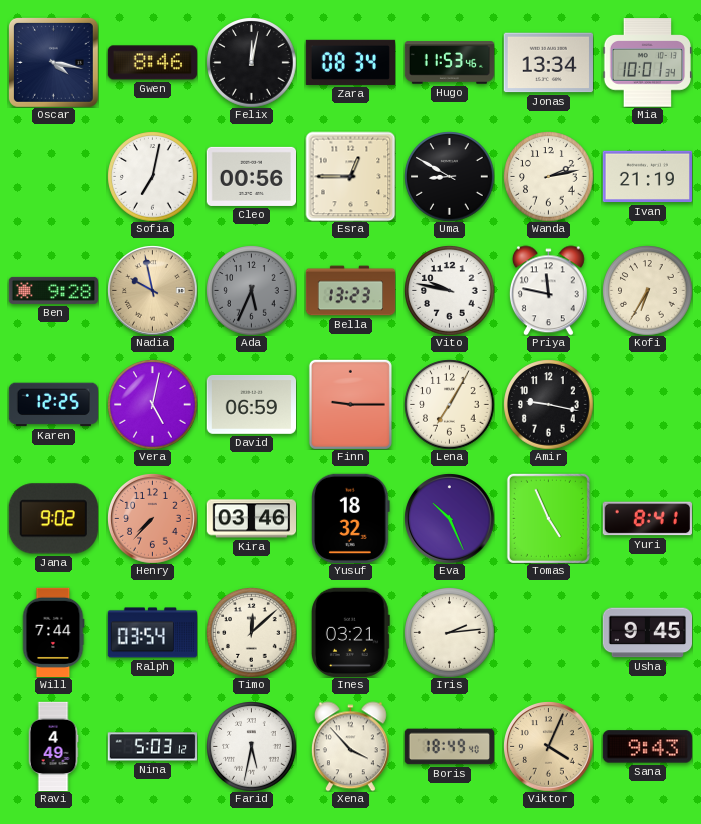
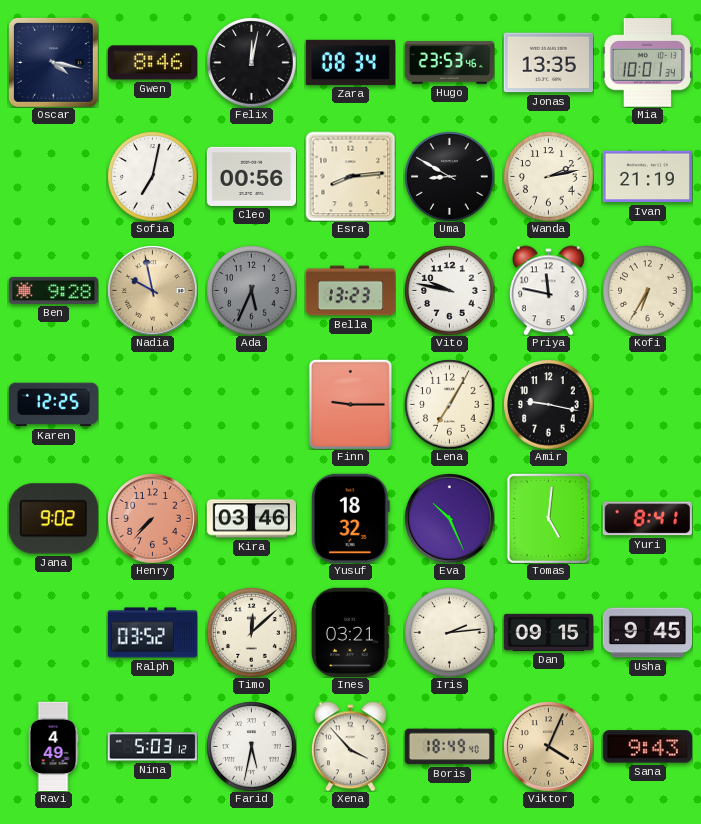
Hugo: 11:53 -> 23:53 (449, 63)
Jonas: 13:34 -> 13:35 (548, 63)
Esra: 12:45 -> 8:14 (350, 176)
Vera: 5:02 -> none (152, 404)
David: 06:59 -> none (251, 404)
Tomas: 4:56 -> 5:01 (548, 518)
Will: 7:44 -> none (53, 632)
Ralph: 03:54 -> 03:52 (152, 633)
Dan: none -> 09:15 (548, 632)
